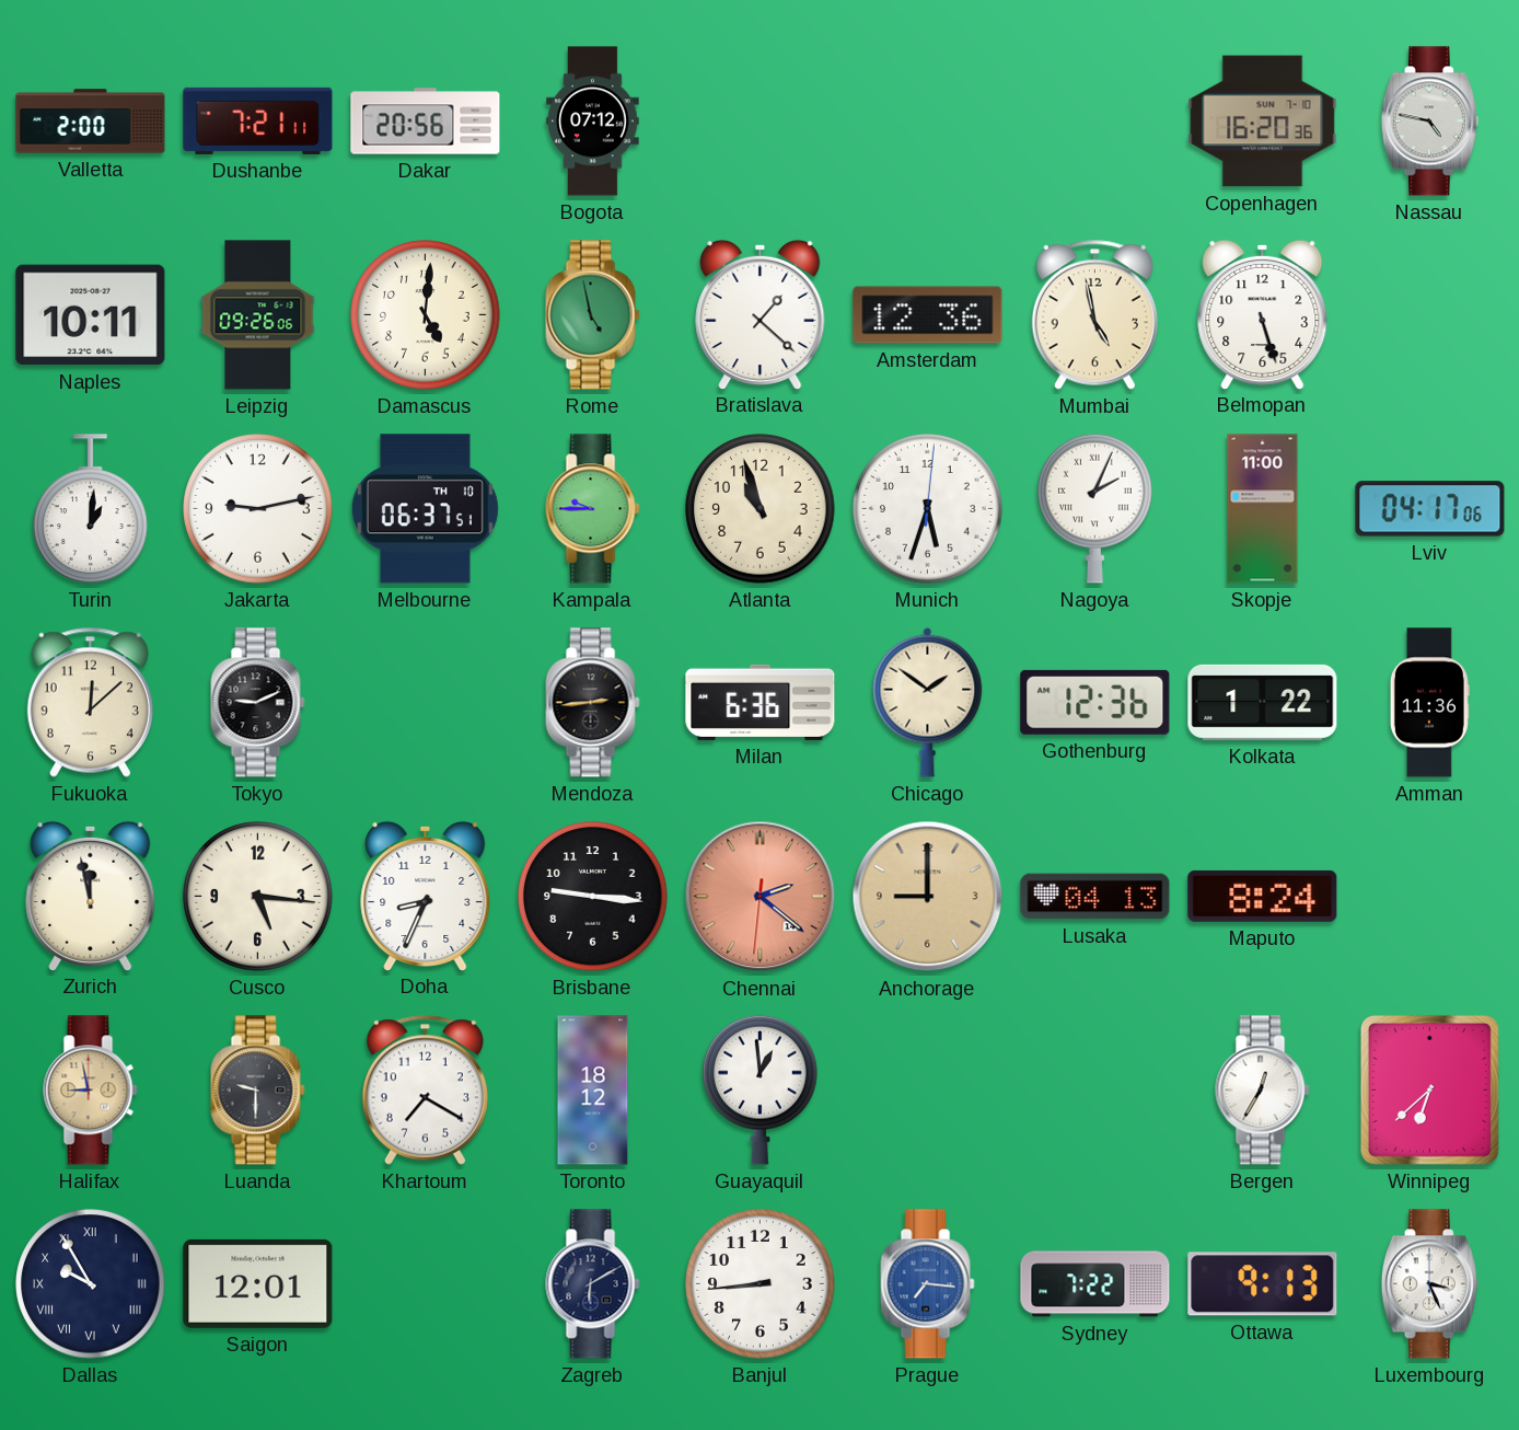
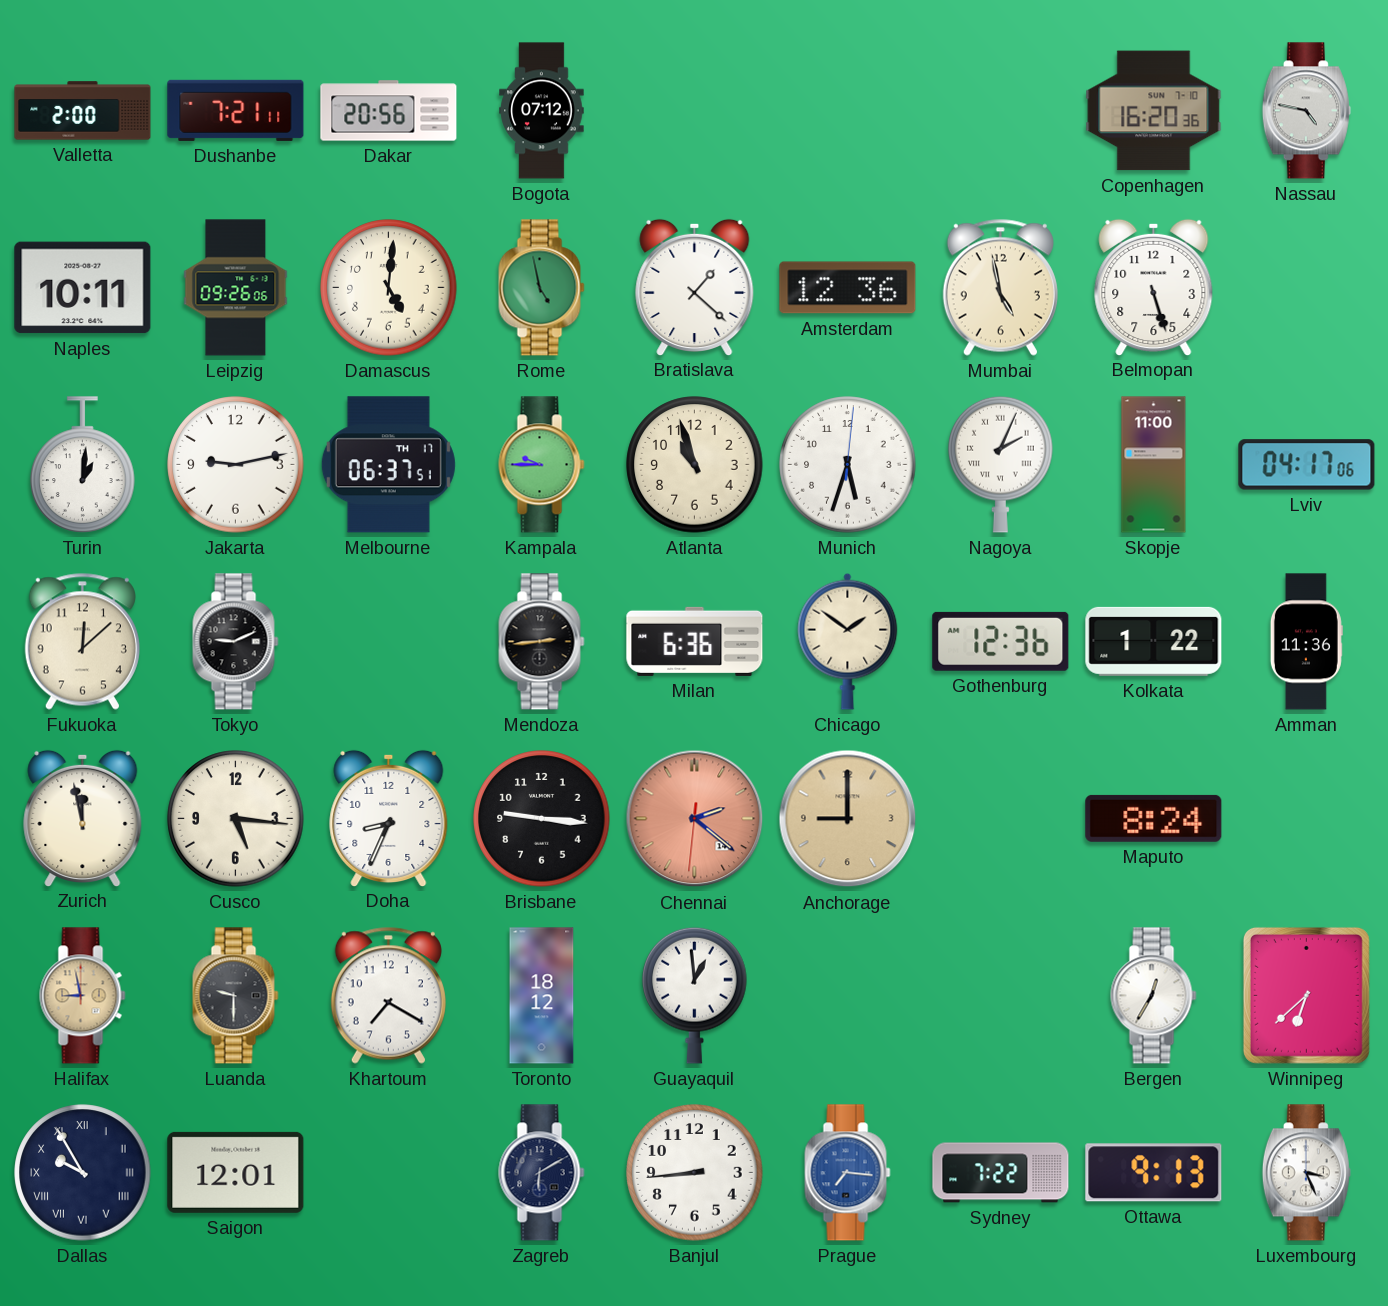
Melbourne date: TH 10 -> TH 17 (388, 465)
Lusaka: 04:13 -> none (1095, 897)
